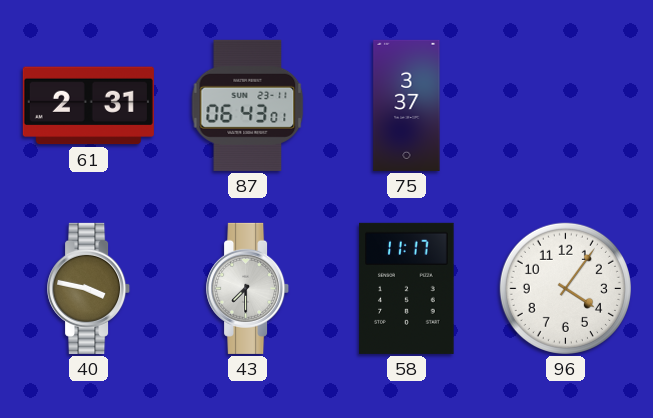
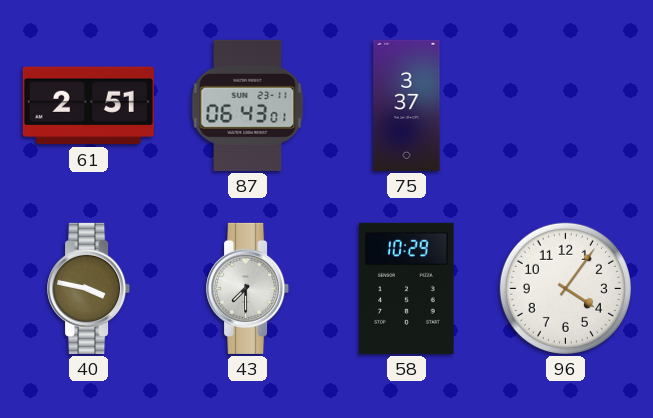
61: 2:31 -> 2:51 (88, 106)
58: 11:17 -> 10:29 (407, 288)
